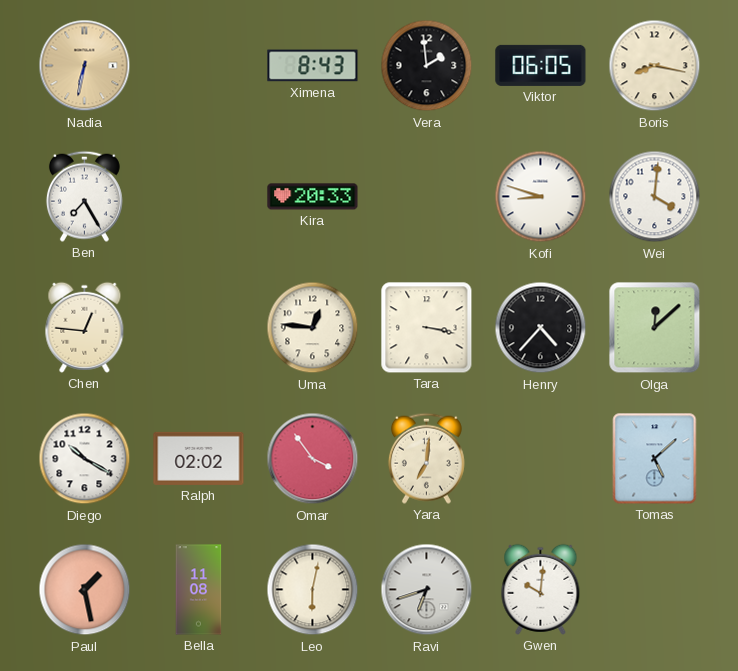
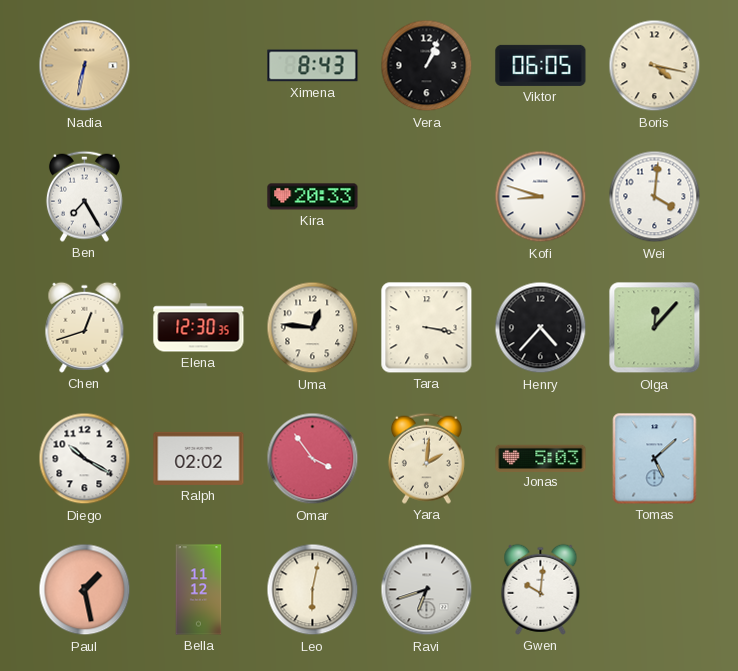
Vera: 1:59 -> 1:04 (427, 66)
Boris: 8:17 -> 4:17 (655, 66)
Chen: 12:46 -> 12:42 (85, 327)
Elena: none -> 12:30 (199, 328)
Olga: 12:08 -> 12:07 (655, 328)
Yara: 7:01 -> 2:01 (426, 458)
Jonas: none -> 5:03 (541, 458)
Bella: 11:08 -> 11:12 (199, 590)
